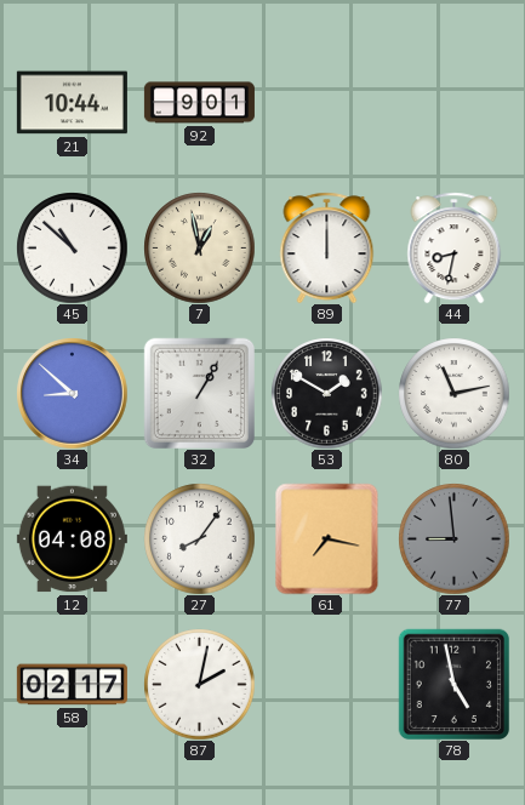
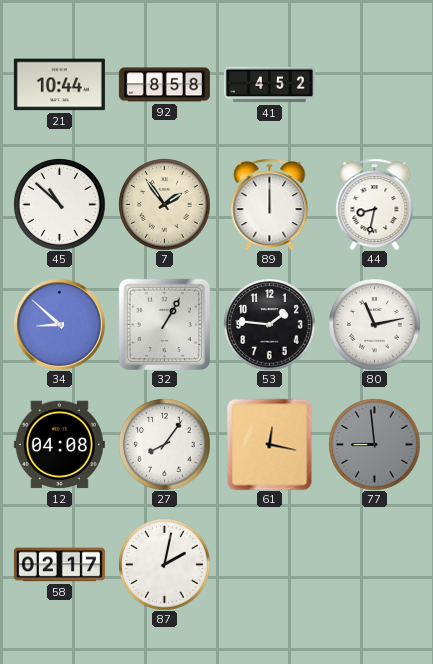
92: 9:01 -> 8:58 (164, 85)
41: none -> 4:52 (269, 85)
7: 12:58 -> 1:54 (164, 204)
53: 1:50 -> 1:46 (269, 324)
61: 7:17 -> 12:17 (270, 444)
78: 4:58 -> none (453, 684)
